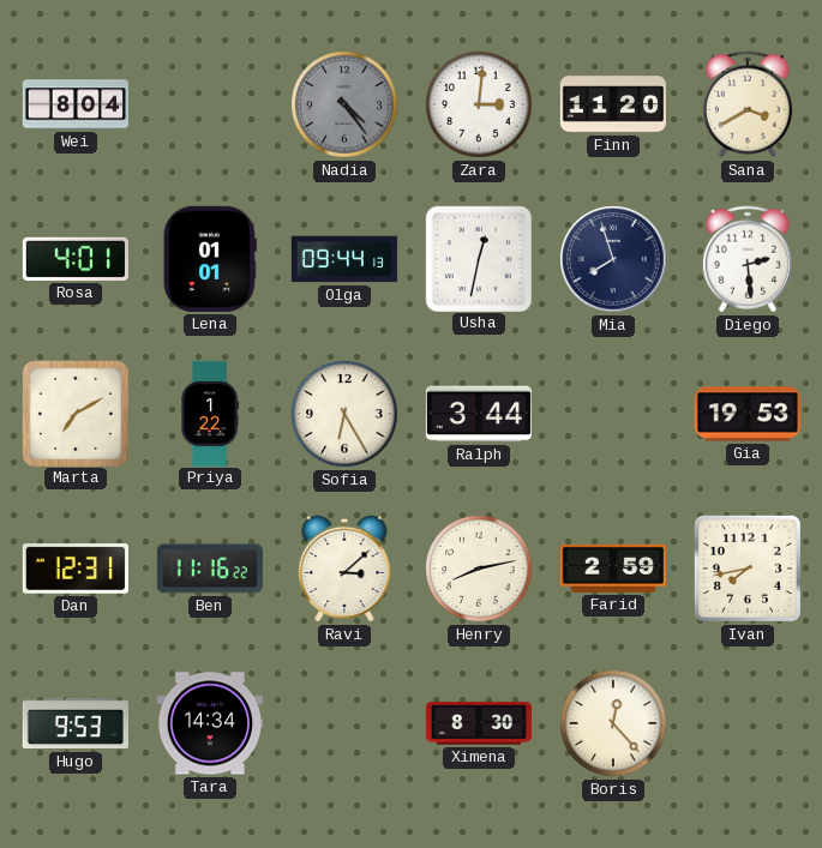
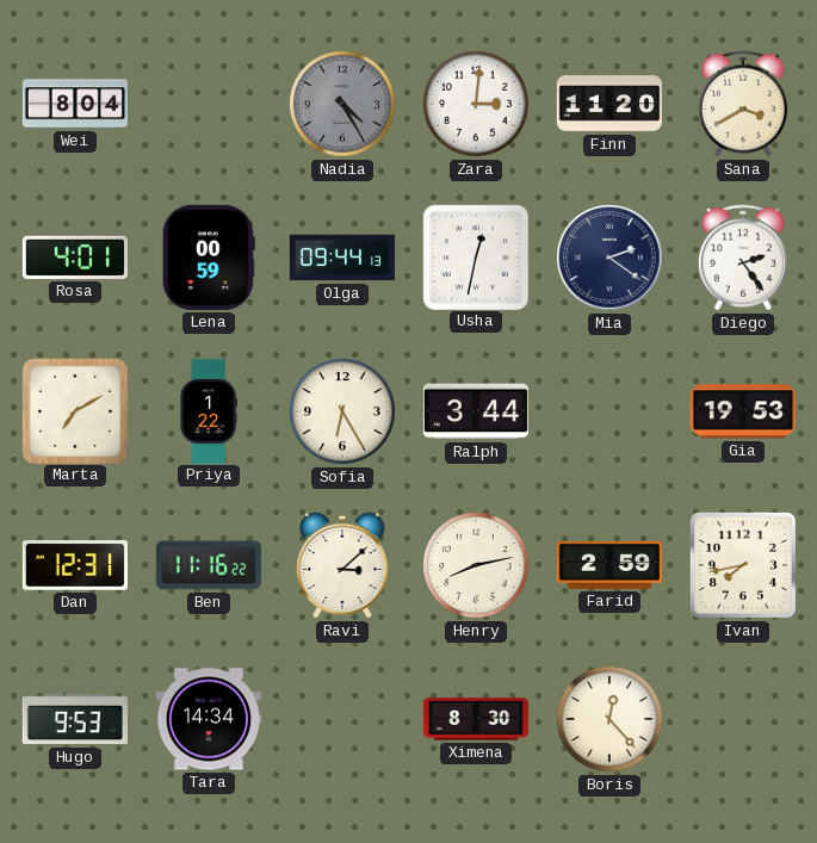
Nadia: 4:24 -> 4:25 (342, 104)
Lena: 01:01 -> 00:59 (209, 258)
Mia: 7:57 -> 2:21 (609, 258)
Diego: 2:29 -> 2:24 (743, 258)
